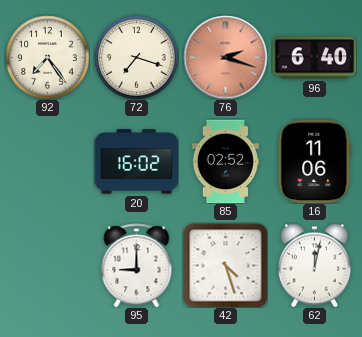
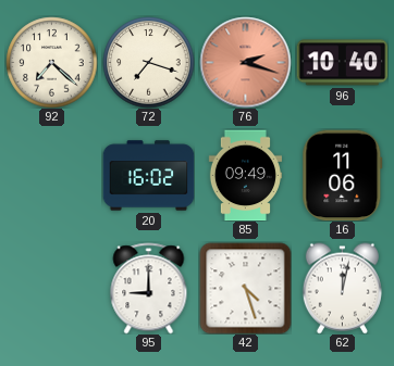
92: 7:24 -> 7:22 (51, 62)
96: 6:40 -> 10:40 (342, 63)
85: 02:52 -> 09:49 (245, 175)
